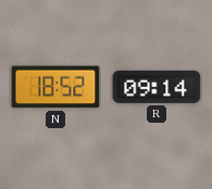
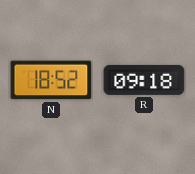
R: 09:14 -> 09:18 (144, 80)
